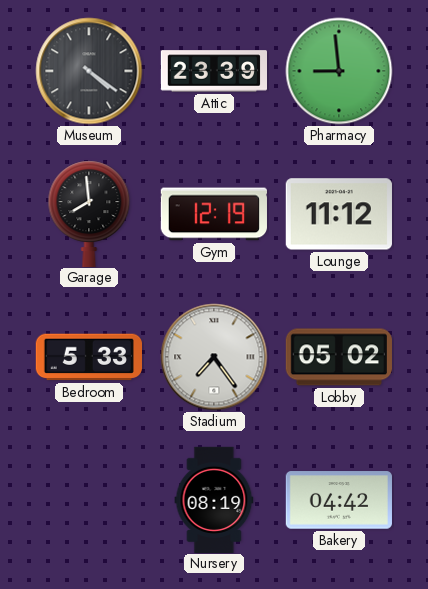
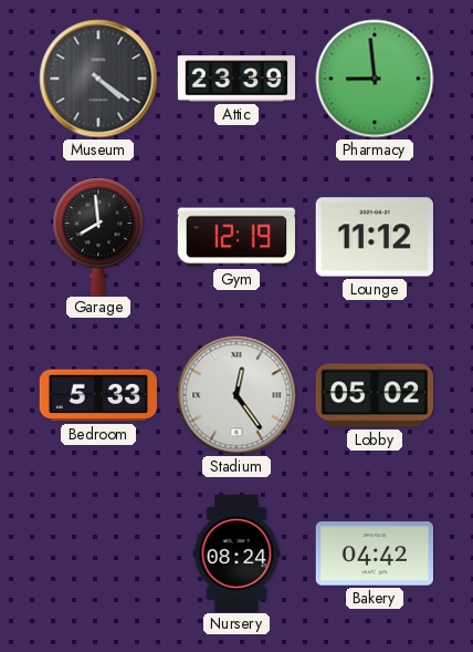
Stadium: 7:24 -> 12:24 (236, 395)
Nursery: 08:19 -> 08:24 (236, 552)
